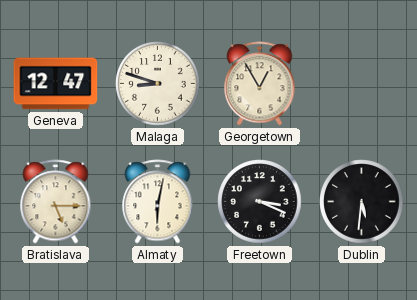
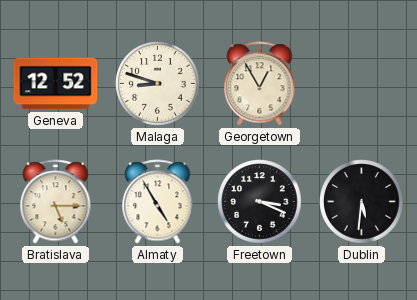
Geneva: 12:47 -> 12:52 (56, 84)
Almaty: 6:02 -> 4:55 (158, 202)
